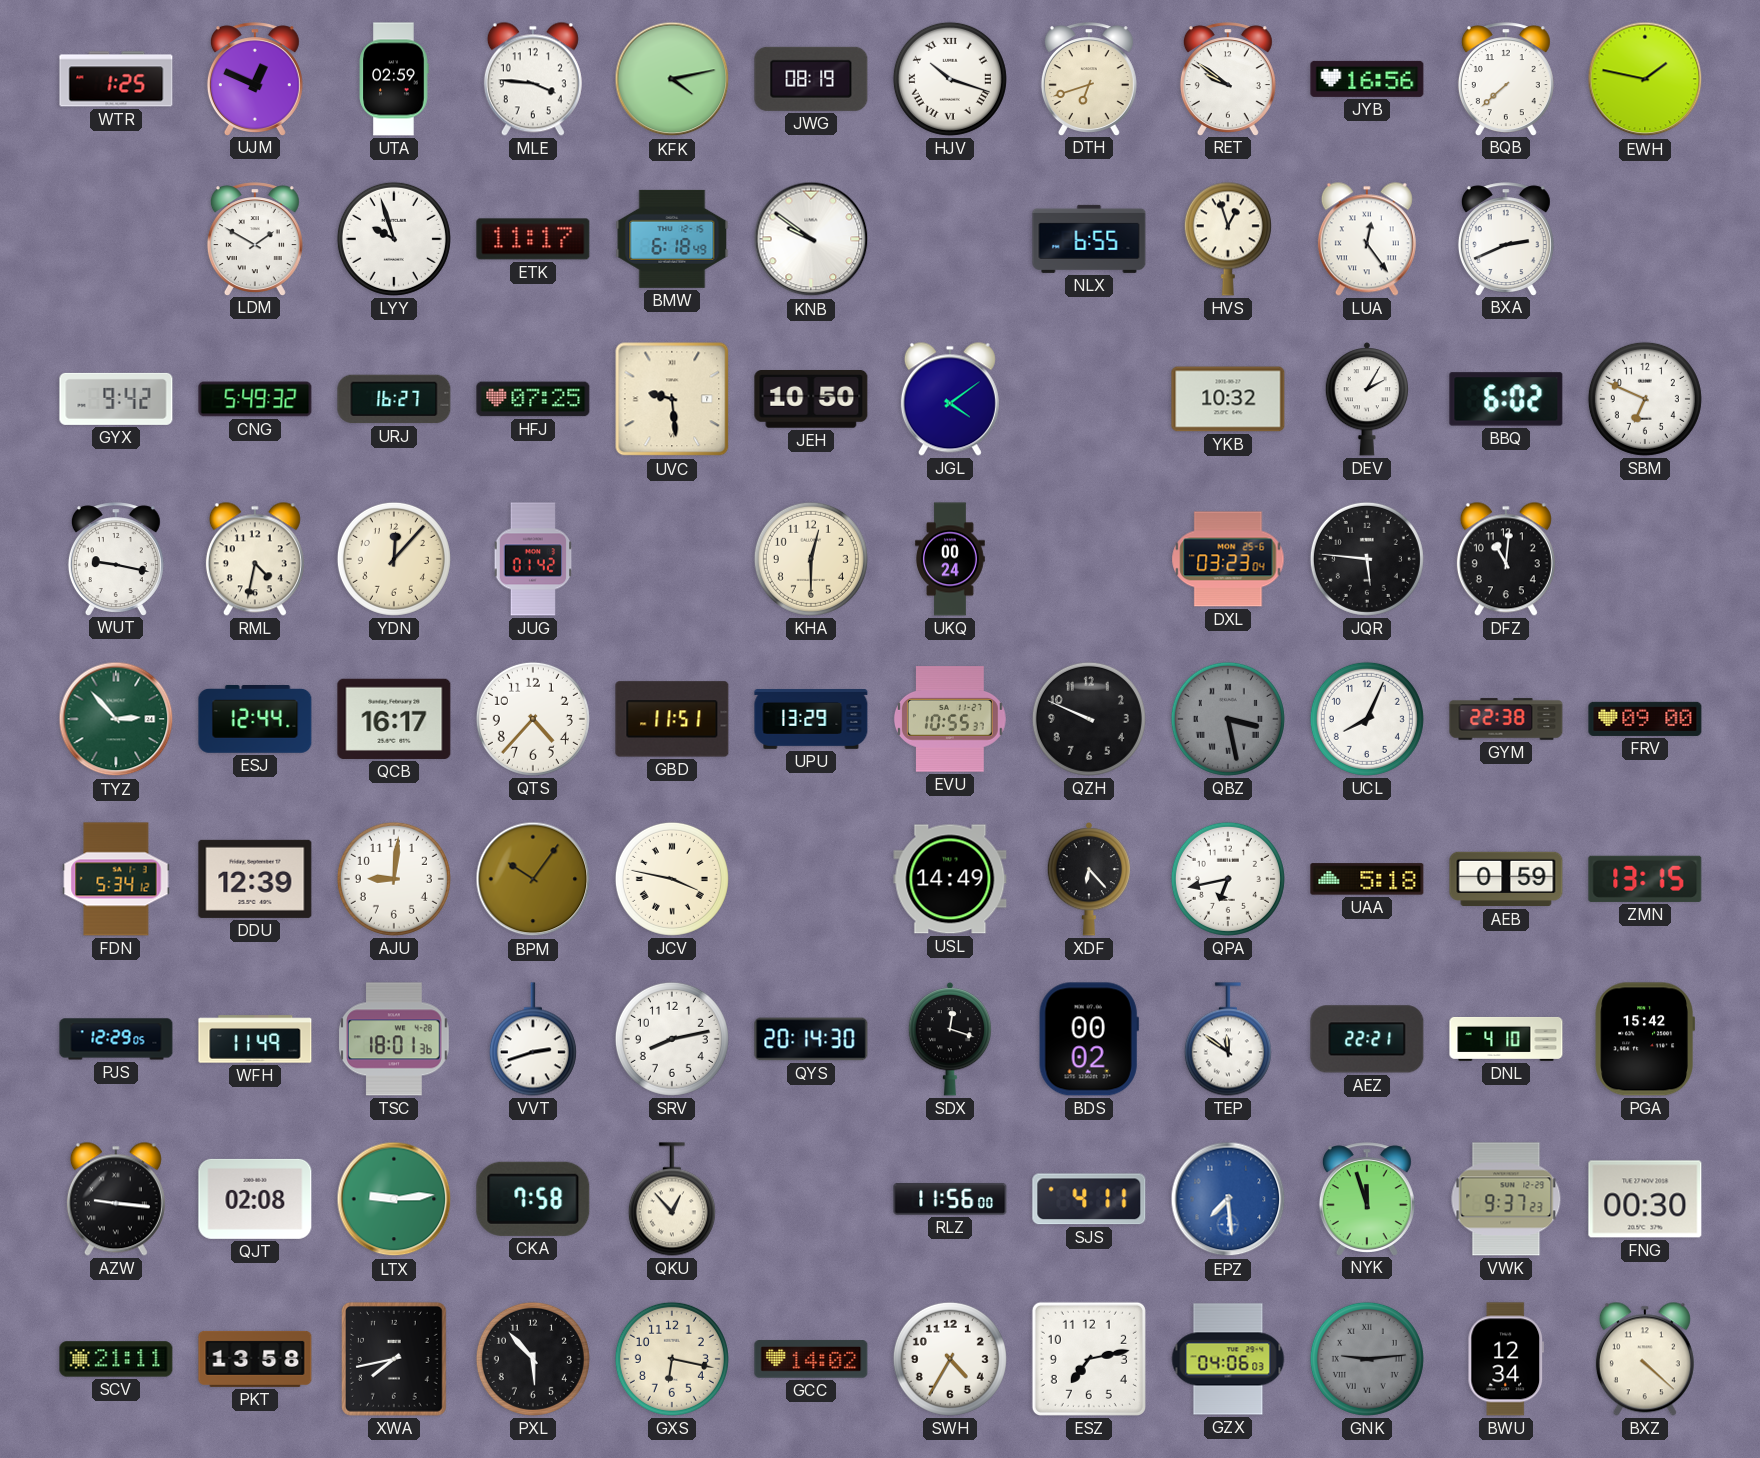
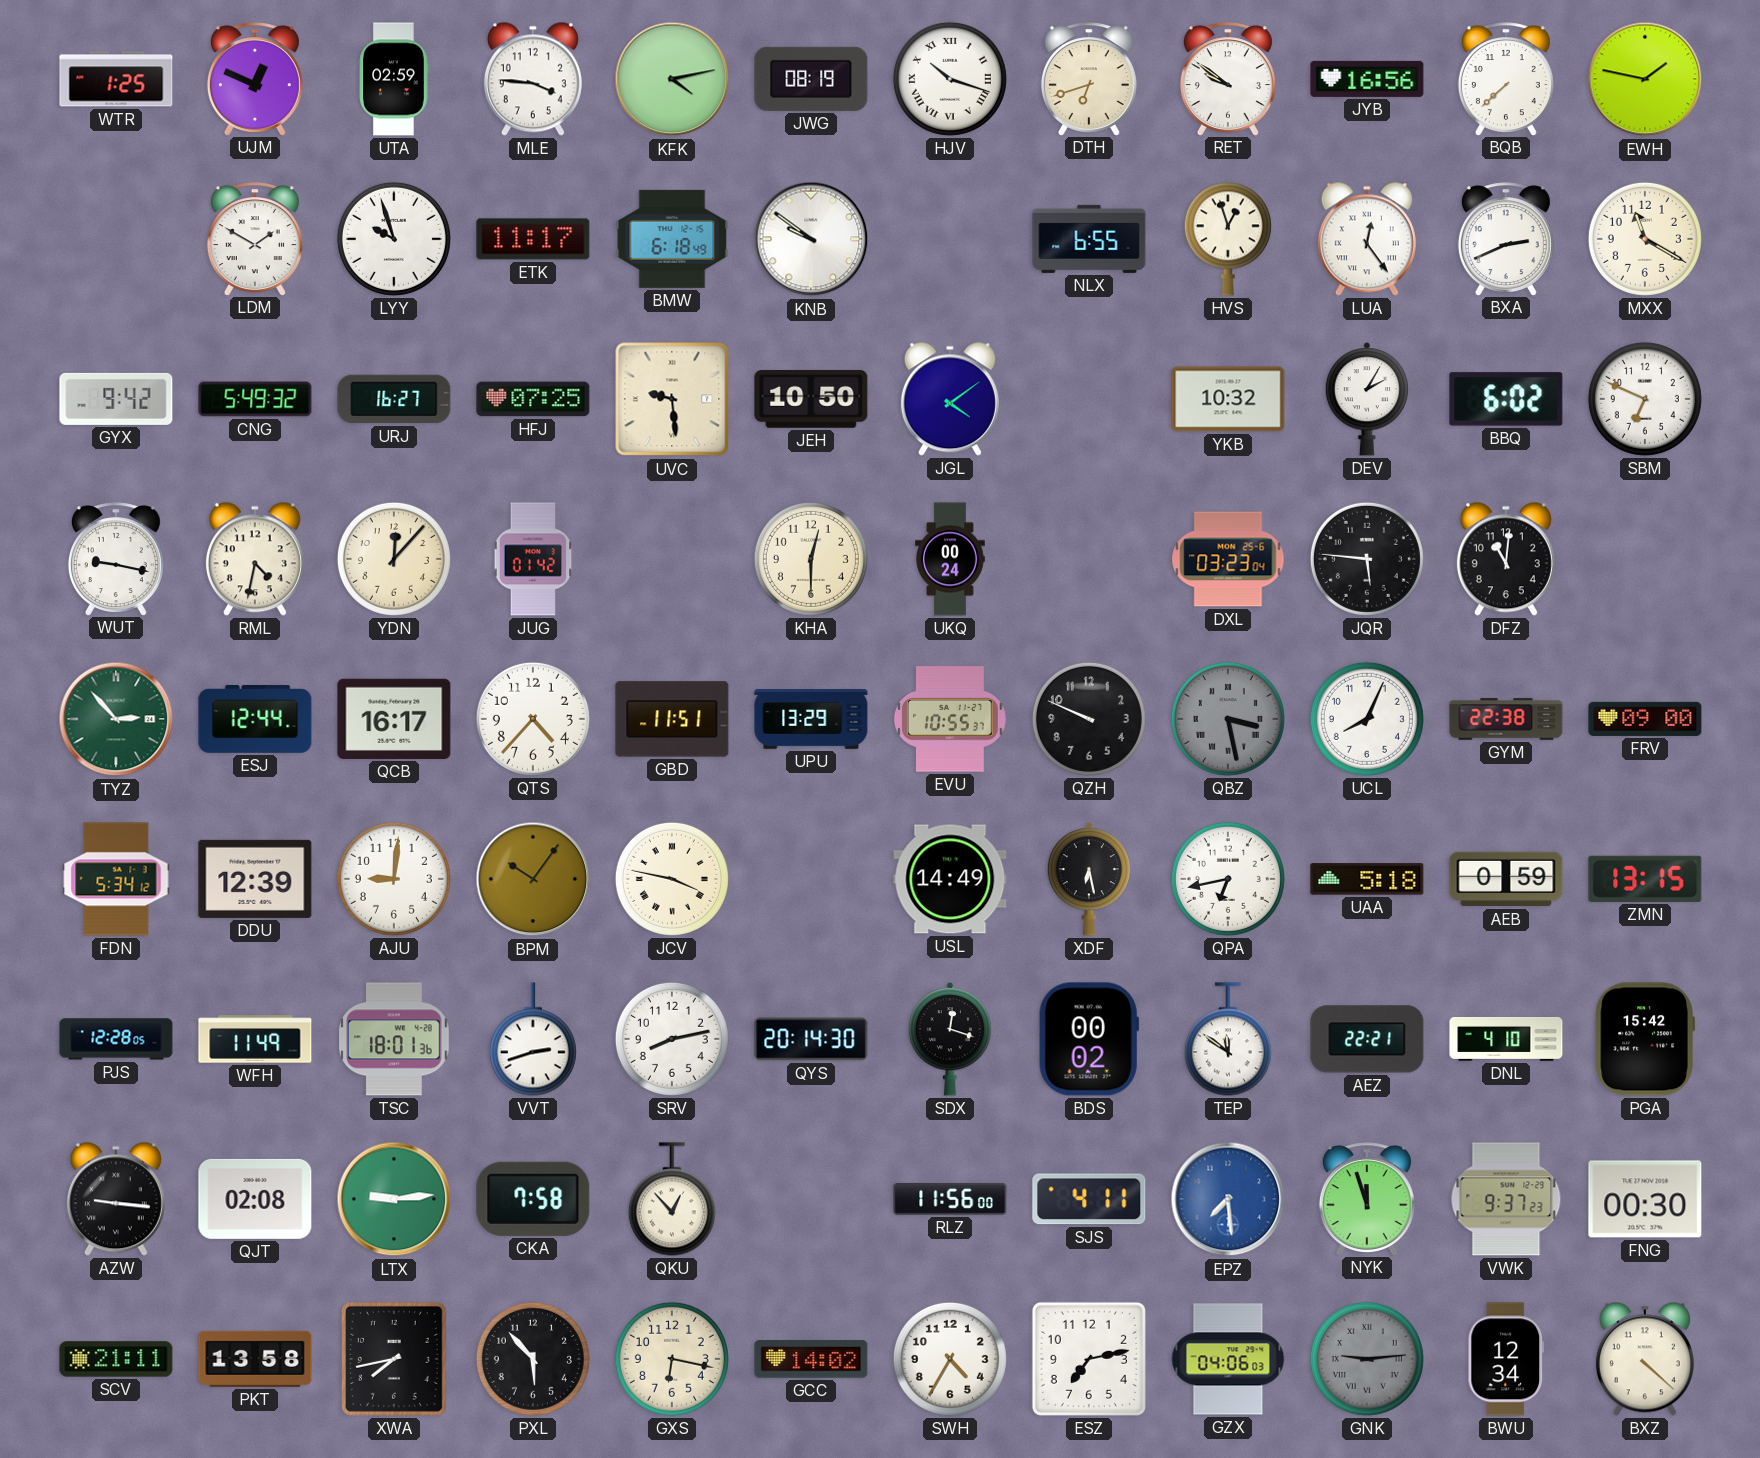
MXX: none -> 11:20 (1645, 239)
XDF: 6:23 -> 6:28 (1088, 879)
PJS: 12:29 -> 12:28 (116, 1039)
